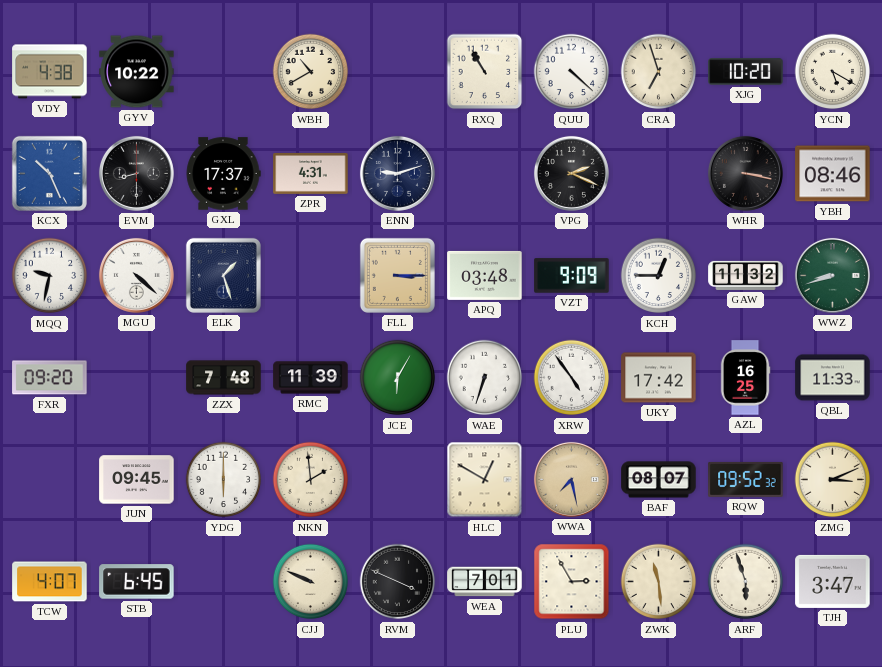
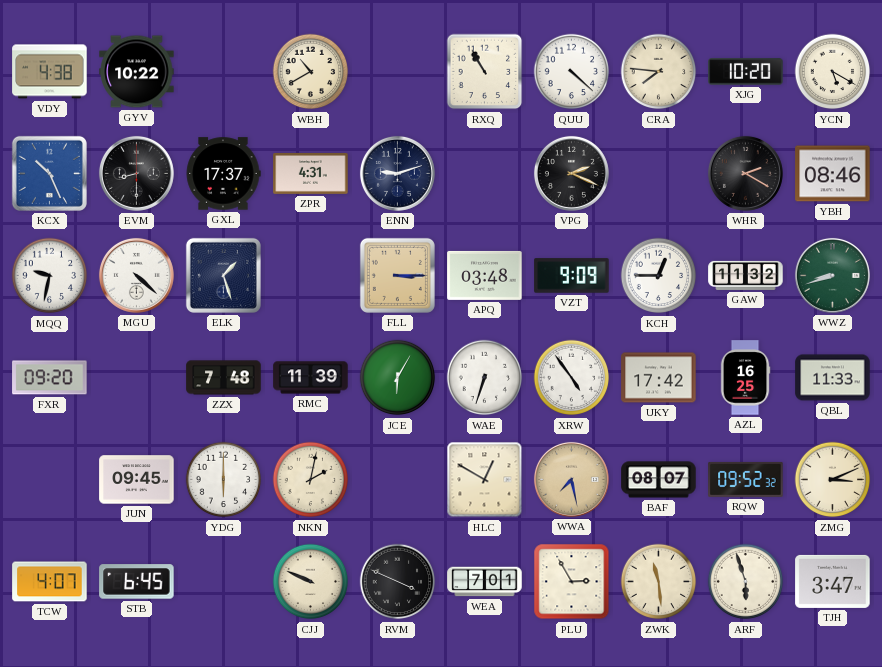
CRA: 6:57 -> 7:46 (659, 72)
WHR: 3:17 -> 2:20 (745, 173)
NKN: 1:59 -> 2:02 (311, 480)
